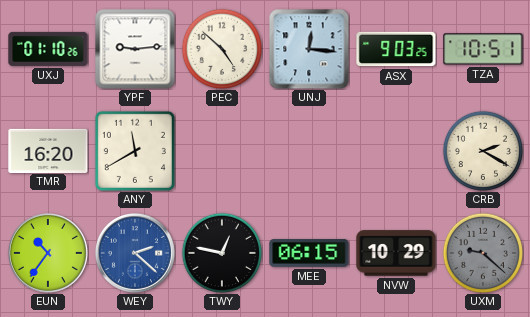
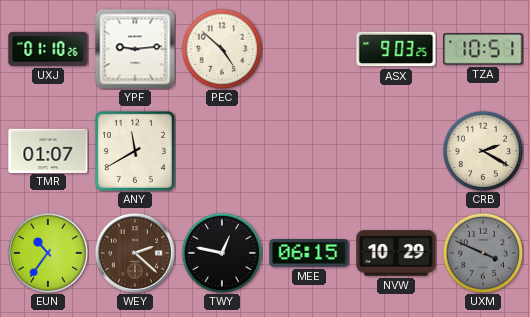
UNJ: 12:16 -> none (309, 49)
TMR: 16:20 -> 01:07 (48, 150)
WEY dial: blue -> brown (135, 253)
UXM: 9:22 -> 3:49 (483, 253)
